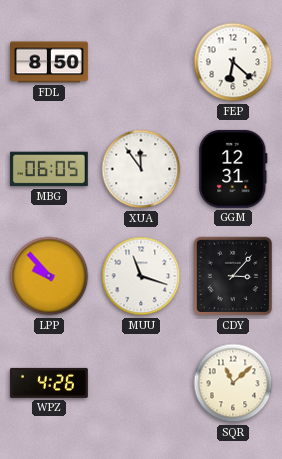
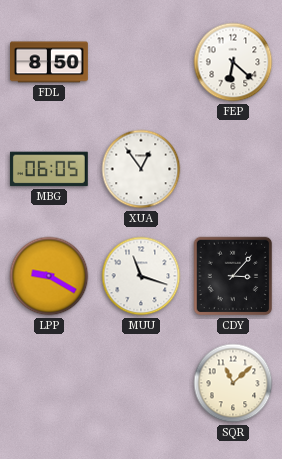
XUA: 11:54 -> 12:54 (141, 169)
GGM: 12:31 -> none (233, 169)
LPP: 9:53 -> 9:20 (49, 276)
WPZ: 4:26 -> none (49, 383)
